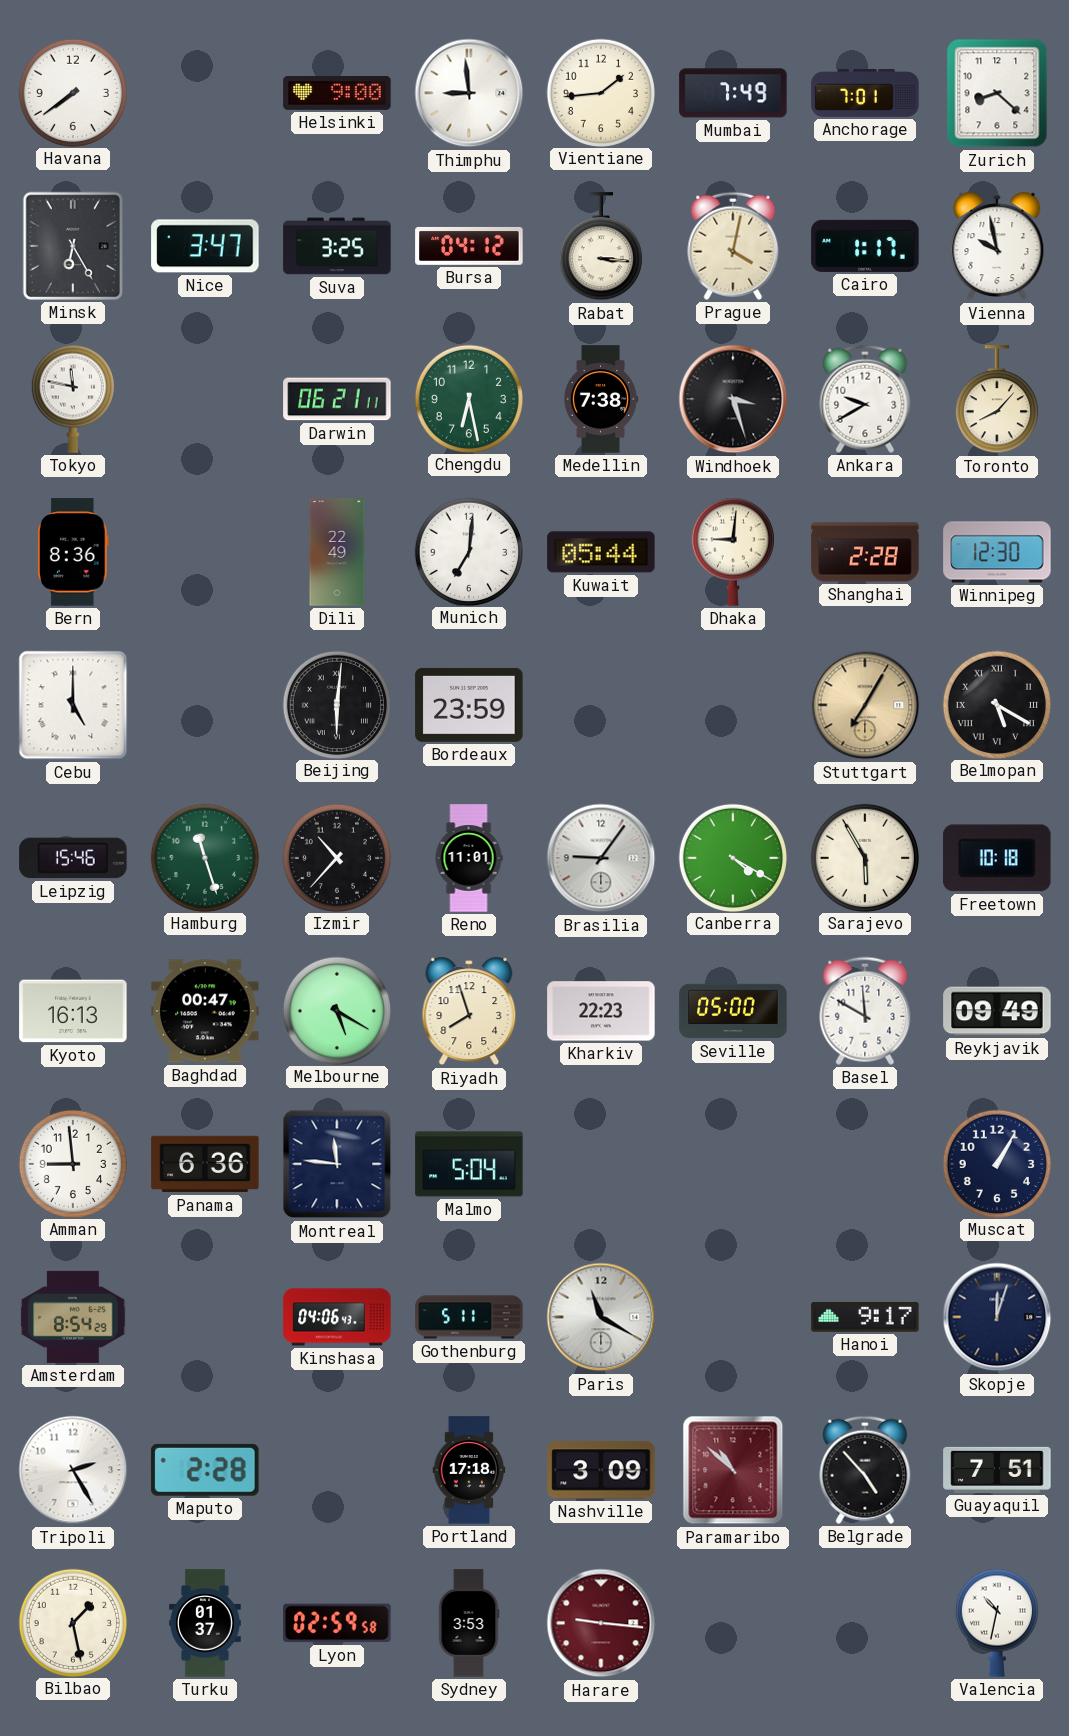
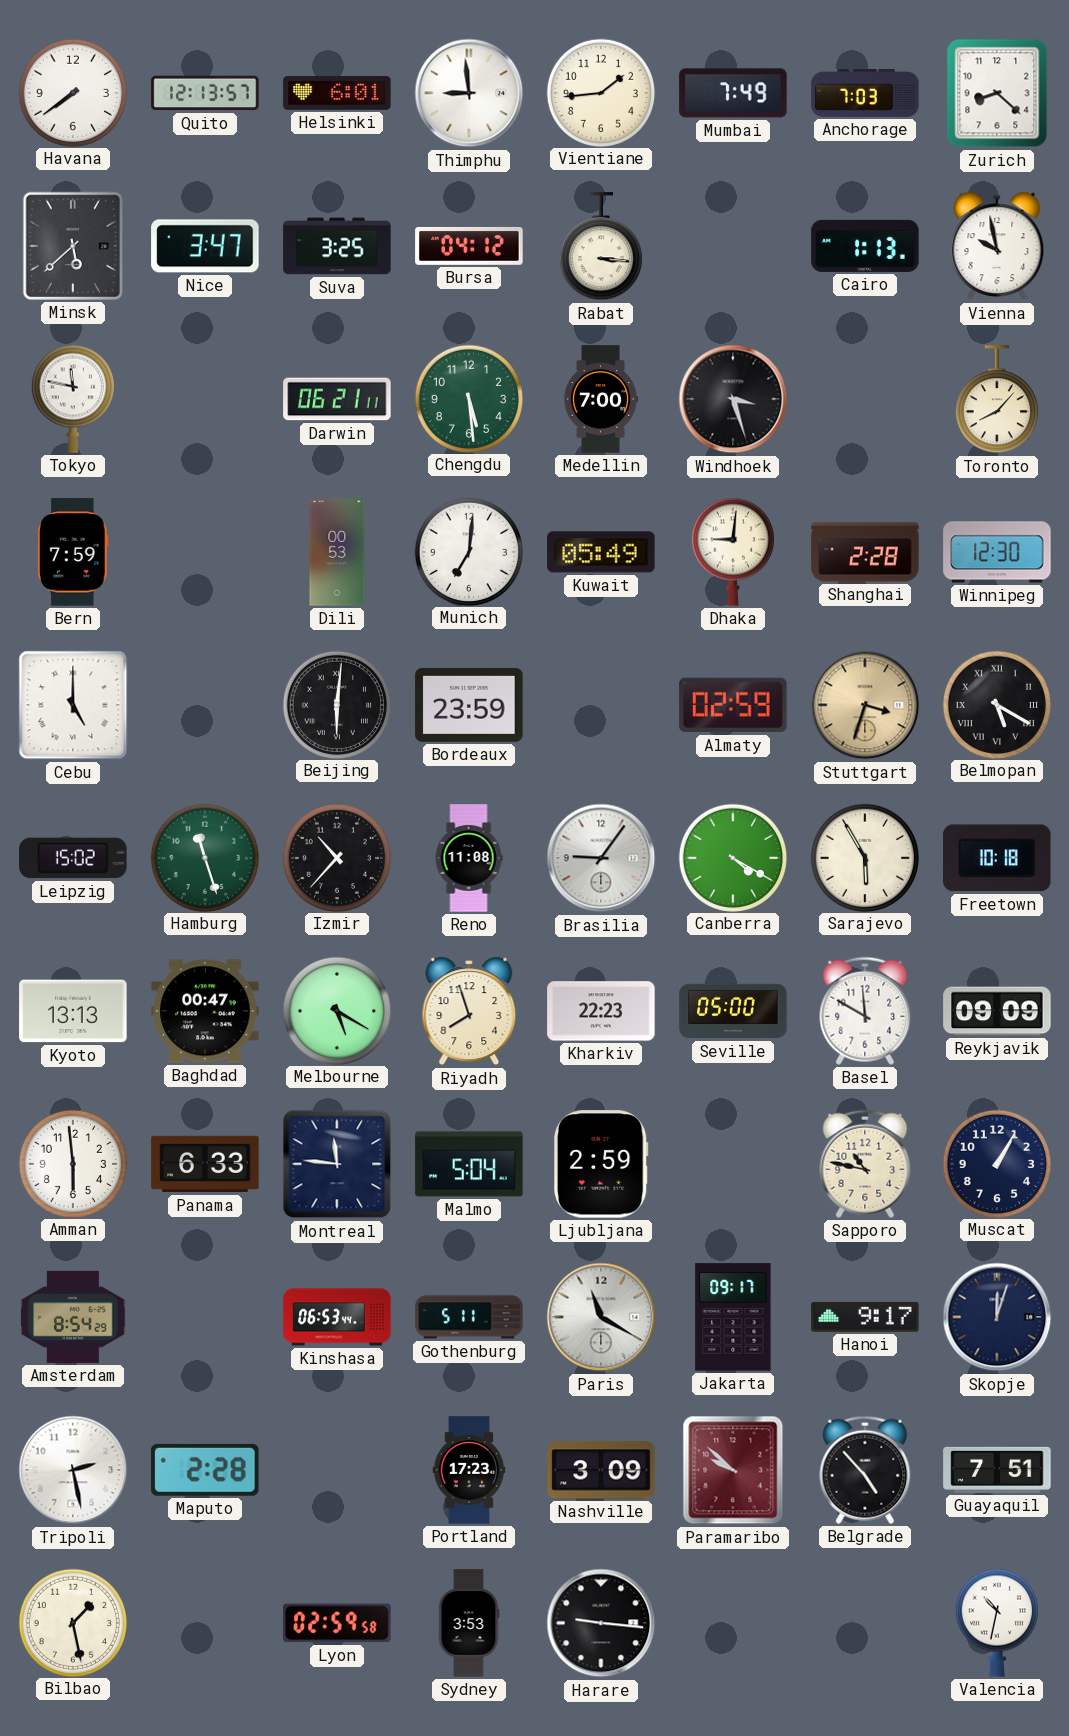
Quito: none -> 12:13 (205, 93)
Helsinki: 9:00 -> 6:01 (337, 93)
Anchorage: 7:01 -> 7:03 (865, 93)
Minsk: 6:25 -> 5:38 (73, 246)
Prague: 4:02 -> none (733, 246)
Cairo: 1:17 -> 1:13 (865, 246)
Chengdu: 6:28 -> 5:29 (468, 398)
Medellin: 7:38 -> 7:00 (601, 399)
Ankara: 9:40 -> none (865, 399)
Bern: 8:36 -> 7:59 (74, 552)
Dili: 22:49 -> 00:53 (337, 552)
Kuwait: 05:44 -> 05:49 (601, 552)
Almaty: none -> 02:59 (733, 705)
Stuttgart: 7:05 -> 3:33 (865, 705)
Leipzig: 15:46 -> 15:02 (73, 858)
Reno: 11:01 -> 11:08 (469, 858)
Kyoto: 16:13 -> 13:13 (73, 1011)
Reykjavik: 09:49 -> 09:09 (997, 1011)
Amman: 8:59 -> 5:59 (72, 1163)
Panama: 6:36 -> 6:33 (205, 1164)
Ljubljana: none -> 2:59 (602, 1164)
Sapporo: none -> 10:47 (865, 1164)
Kinshasa: 04:06 -> 06:53 (337, 1317)
Jakarta: none -> 09:17 (733, 1317)
Tripoli: 2:25 -> 2:28 (73, 1470)
Portland: 17:18 -> 17:23 (469, 1470)
Paramaribo: 10:52 -> 9:52 (733, 1470)
Turku: 01:37 -> none (205, 1623)
Harare dial: burgundy -> black (601, 1623)
